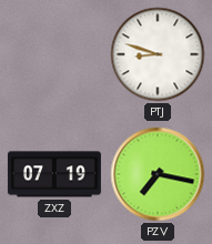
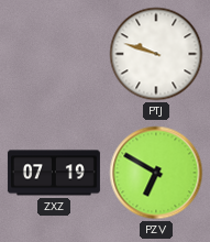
PTJ: 8:48 -> 9:48 (156, 54)
PZV: 7:17 -> 6:50 (156, 173)
